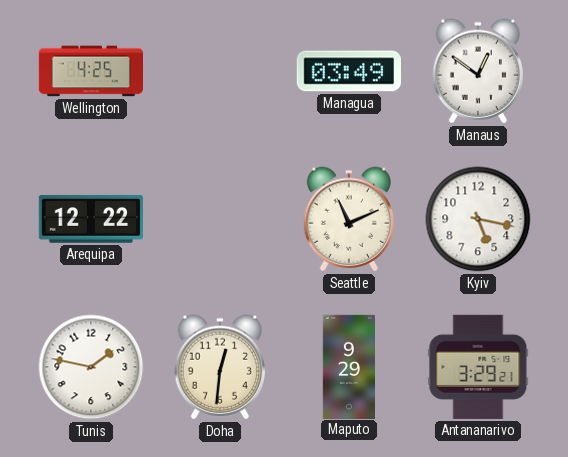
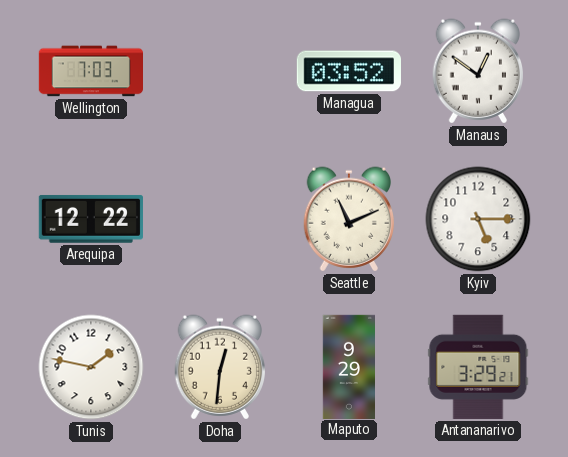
Wellington: 4:25 -> 7:03 (90, 71)
Managua: 03:49 -> 03:52 (349, 71)
Kyiv: 5:17 -> 5:15 (478, 219)
